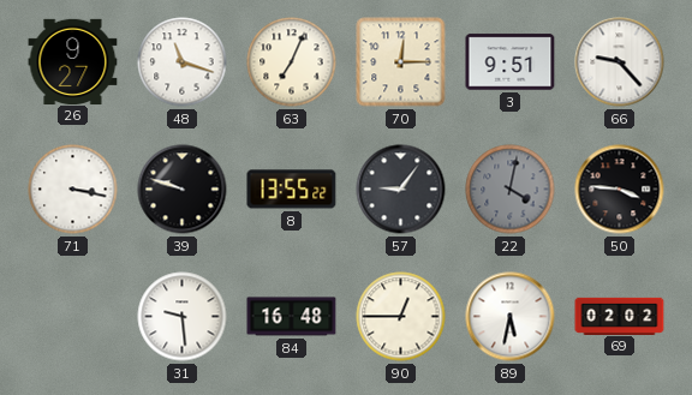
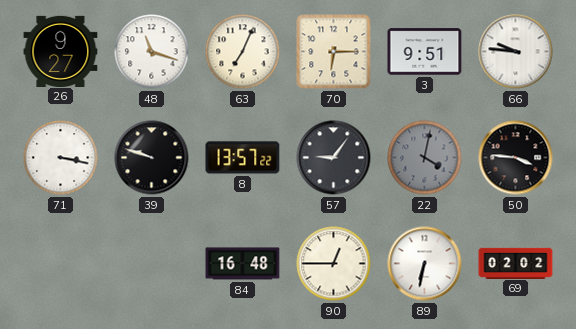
70: 12:15 -> 6:15 (334, 52)
66: 9:23 -> 9:46 (516, 52)
8: 13:55 -> 13:57 (243, 158)
31: 9:29 -> none (183, 317)
89: 5:32 -> 6:32 (425, 264)
